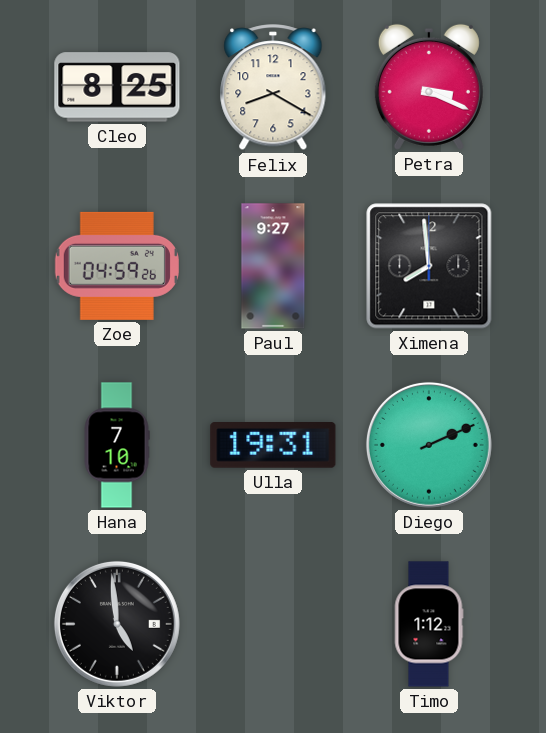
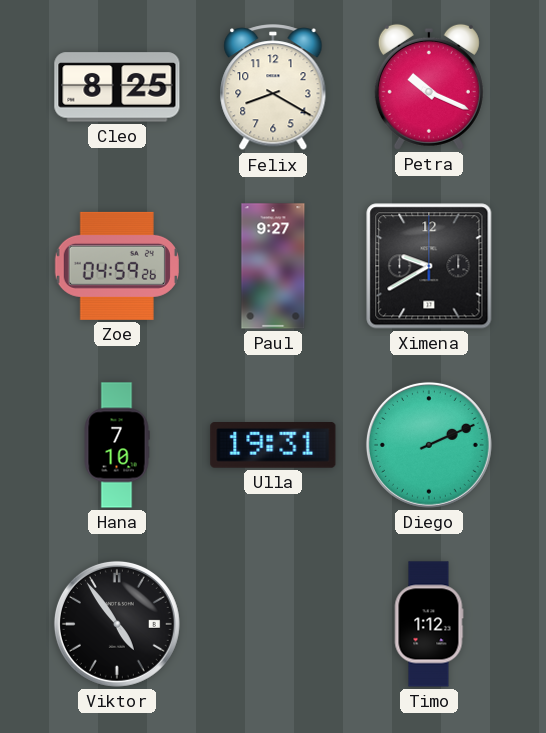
Petra: 3:19 -> 10:19 (429, 87)
Ximena: 7:59 -> 9:40 (429, 266)
Viktor: 4:59 -> 4:54 (117, 624)
